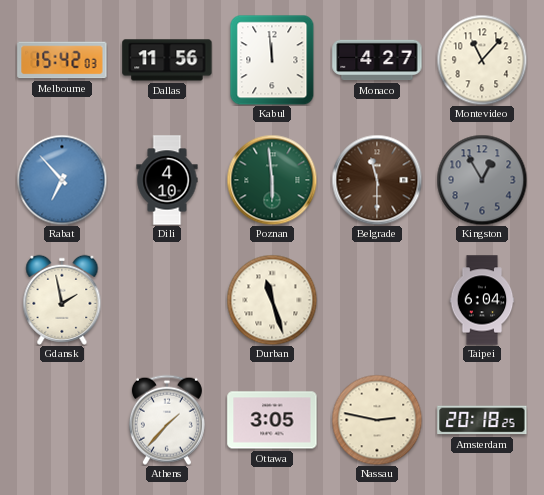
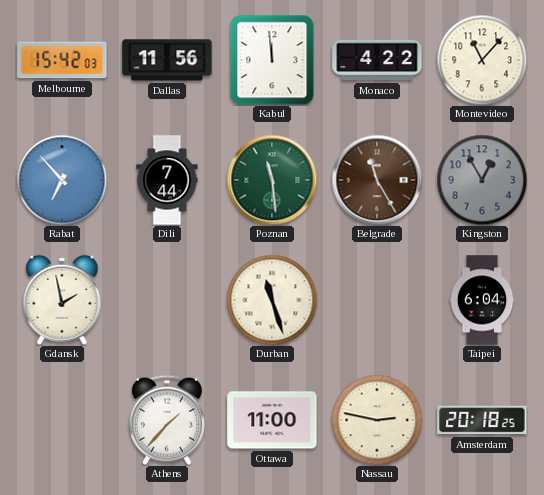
Monaco: 4:27 -> 4:22 (377, 60)
Dili: 4:10 -> 7:44 (167, 180)
Poznan: 5:59 -> 11:29 (272, 180)
Belgrade: 11:30 -> 11:25 (377, 180)
Ottawa: 3:05 -> 11:00 (272, 420)
